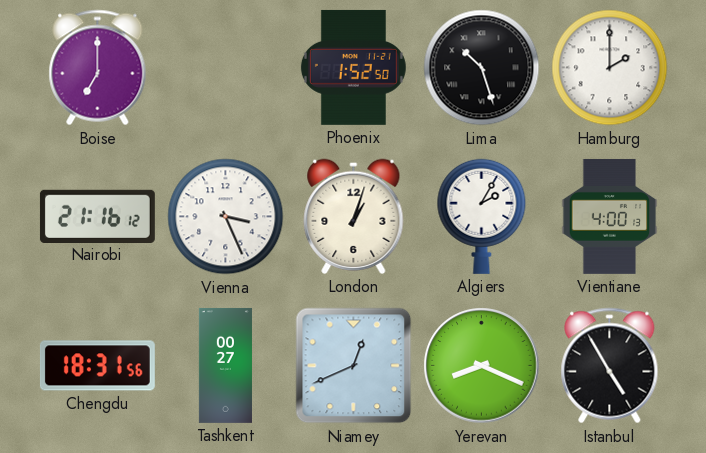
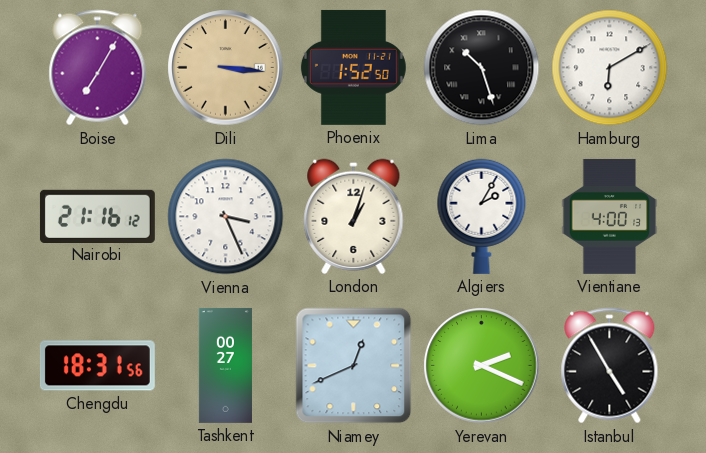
Boise: 7:00 -> 7:05 (98, 68)
Dili: none -> 3:16 (226, 68)
Hamburg: 2:00 -> 6:10 (610, 68)
Yerevan: 8:19 -> 2:19 (482, 366)
